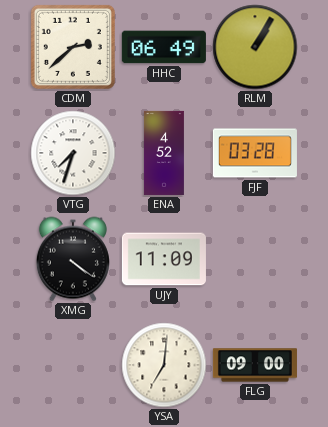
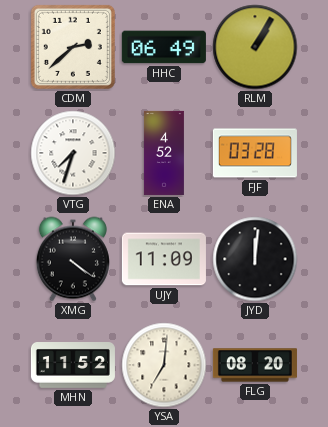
JYD: none -> 12:01 (255, 259)
MHN: none -> 11:52 (73, 366)
FLG: 09:00 -> 08:20 (255, 365)
